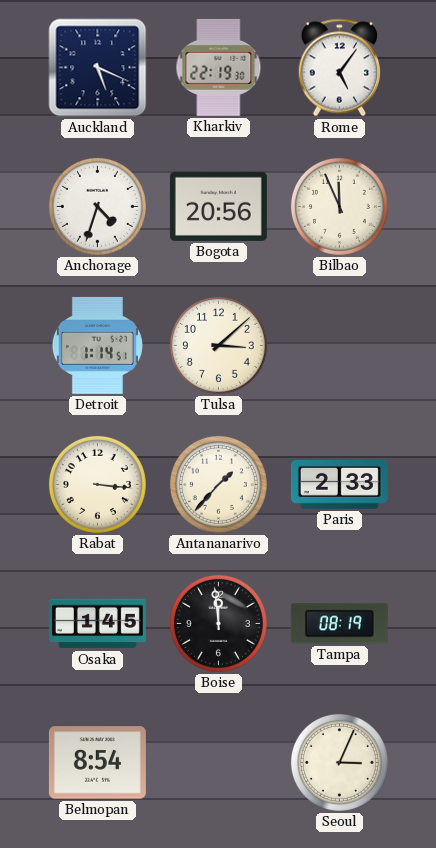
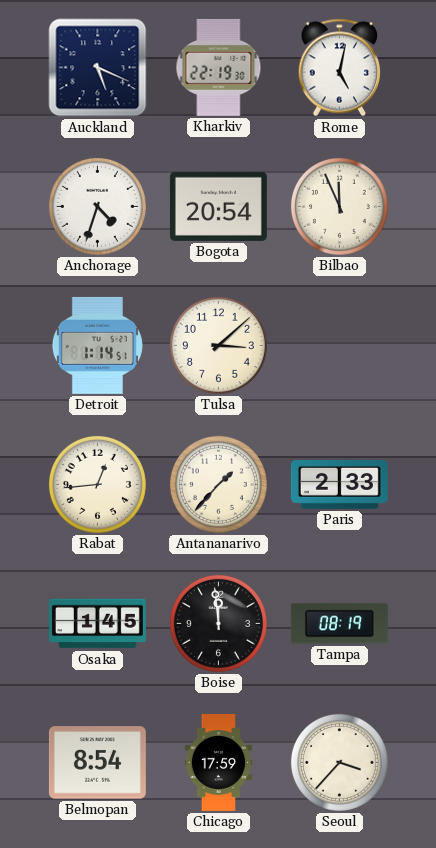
Rome: 5:06 -> 5:02 (340, 68)
Bogota: 20:56 -> 20:54 (218, 206)
Rabat: 3:16 -> 12:44 (97, 484)
Chicago: none -> 17:59 (219, 762)
Seoul: 3:04 -> 3:37 (339, 762)
